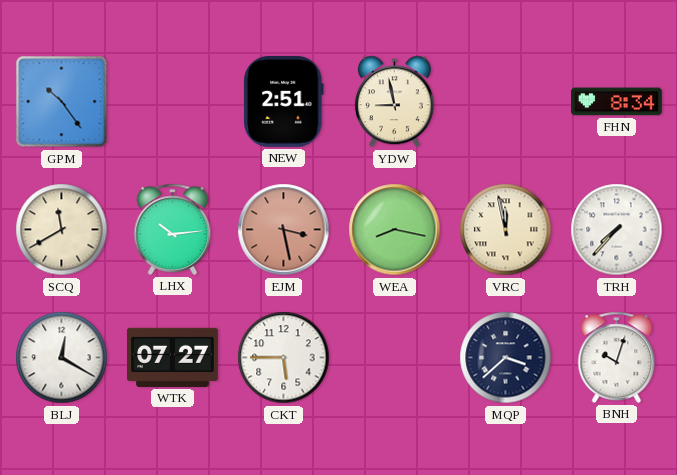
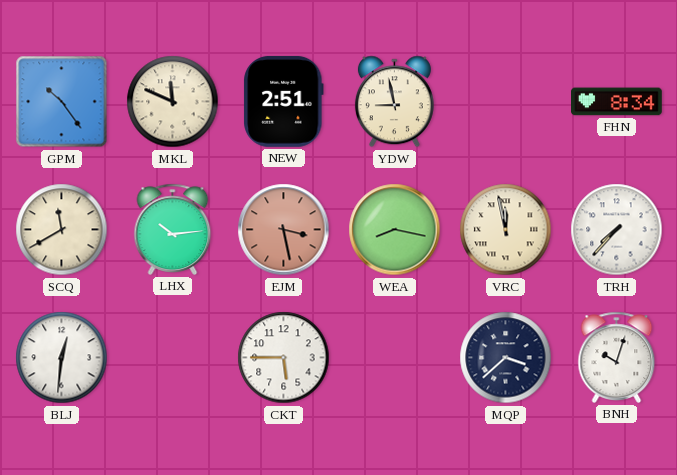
MKL: none -> 11:49 (173, 102)
BLJ: 12:20 -> 12:31 (62, 358)
WTK: 07:27 -> none (173, 357)
